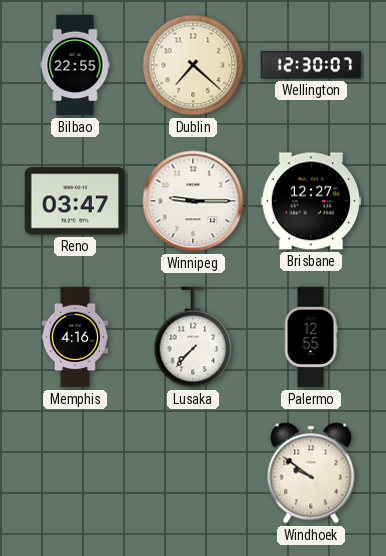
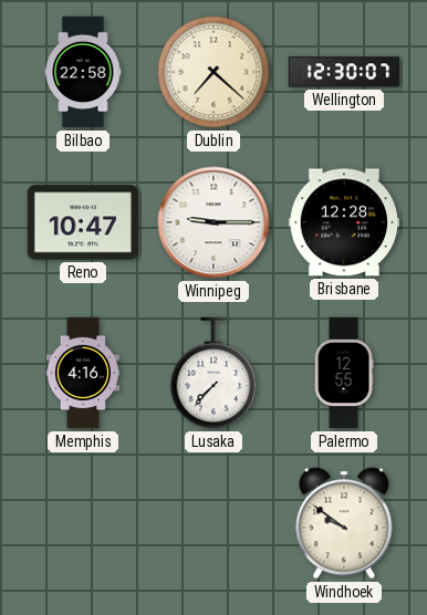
Bilbao: 22:55 -> 22:58 (83, 72)
Reno: 03:47 -> 10:47 (83, 222)
Brisbane: 12:27 -> 12:28 (344, 222)
